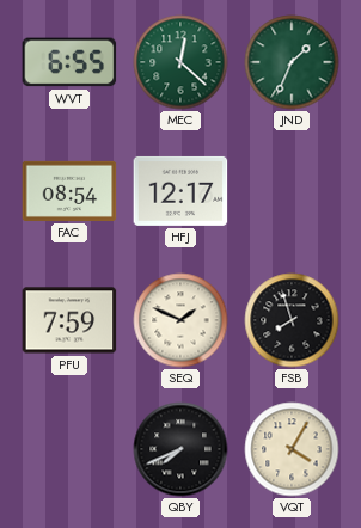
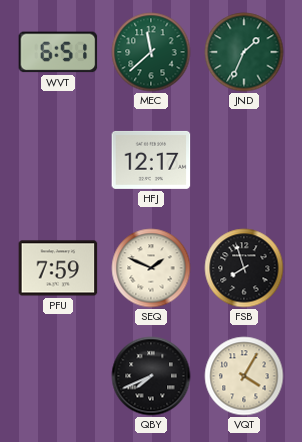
WVT: 6:55 -> 6:51 (58, 52)
MEC: 12:22 -> 11:38 (151, 52)
FAC: 08:54 -> none (69, 191)
